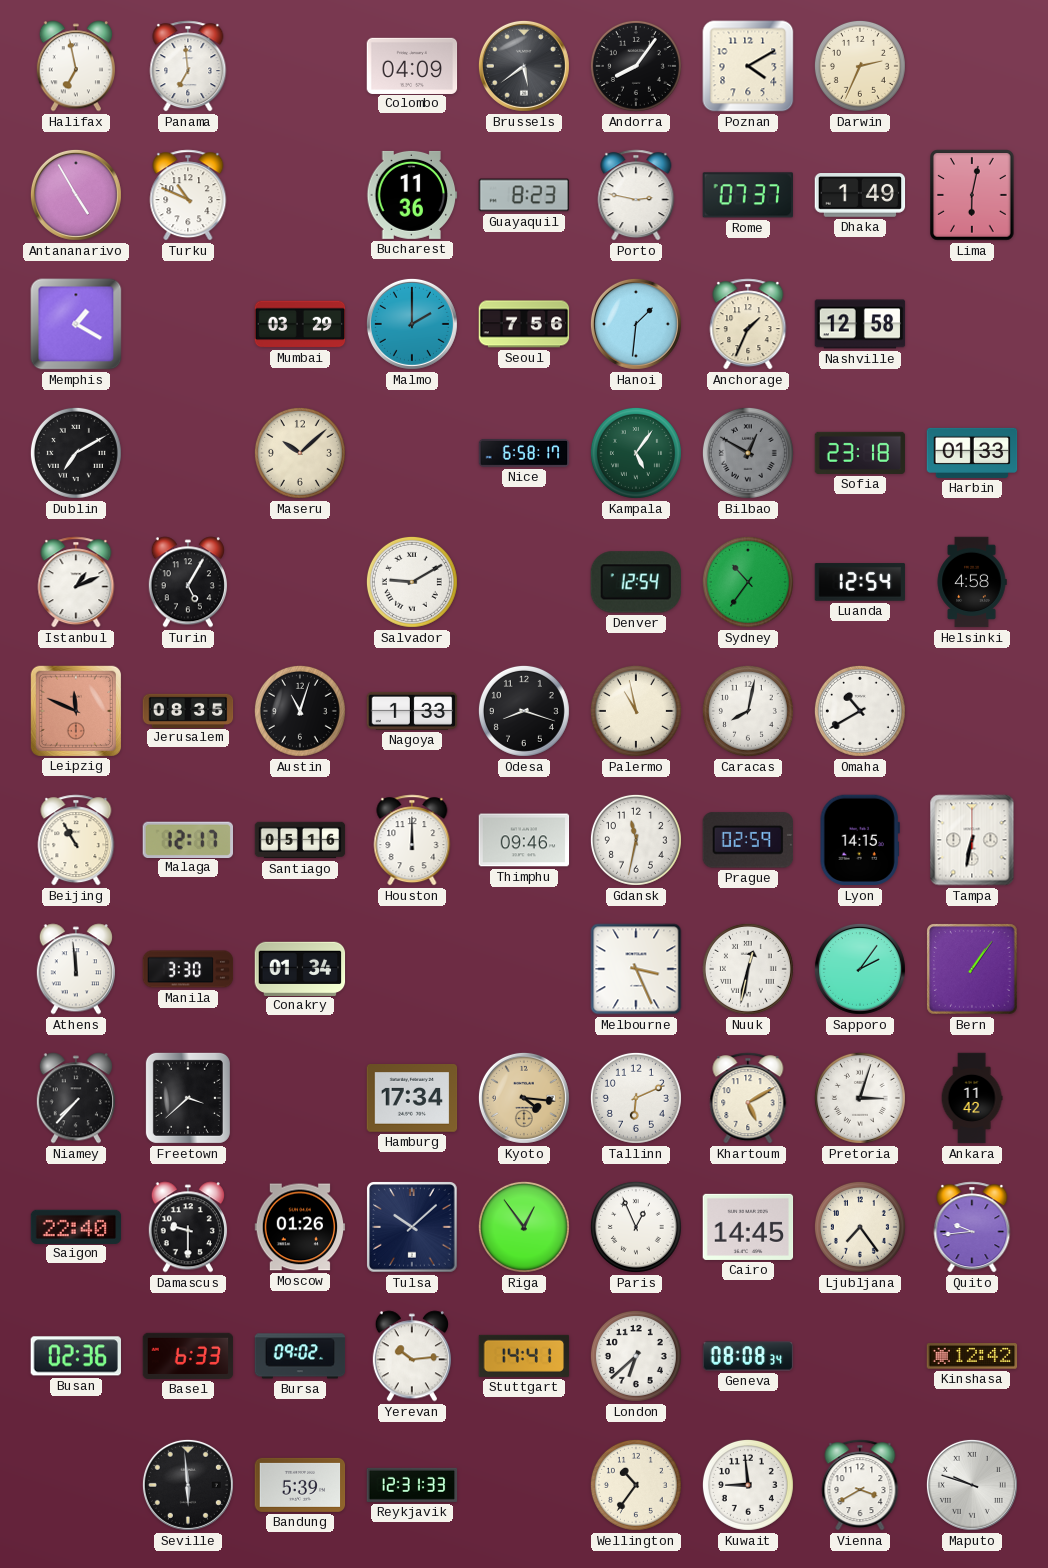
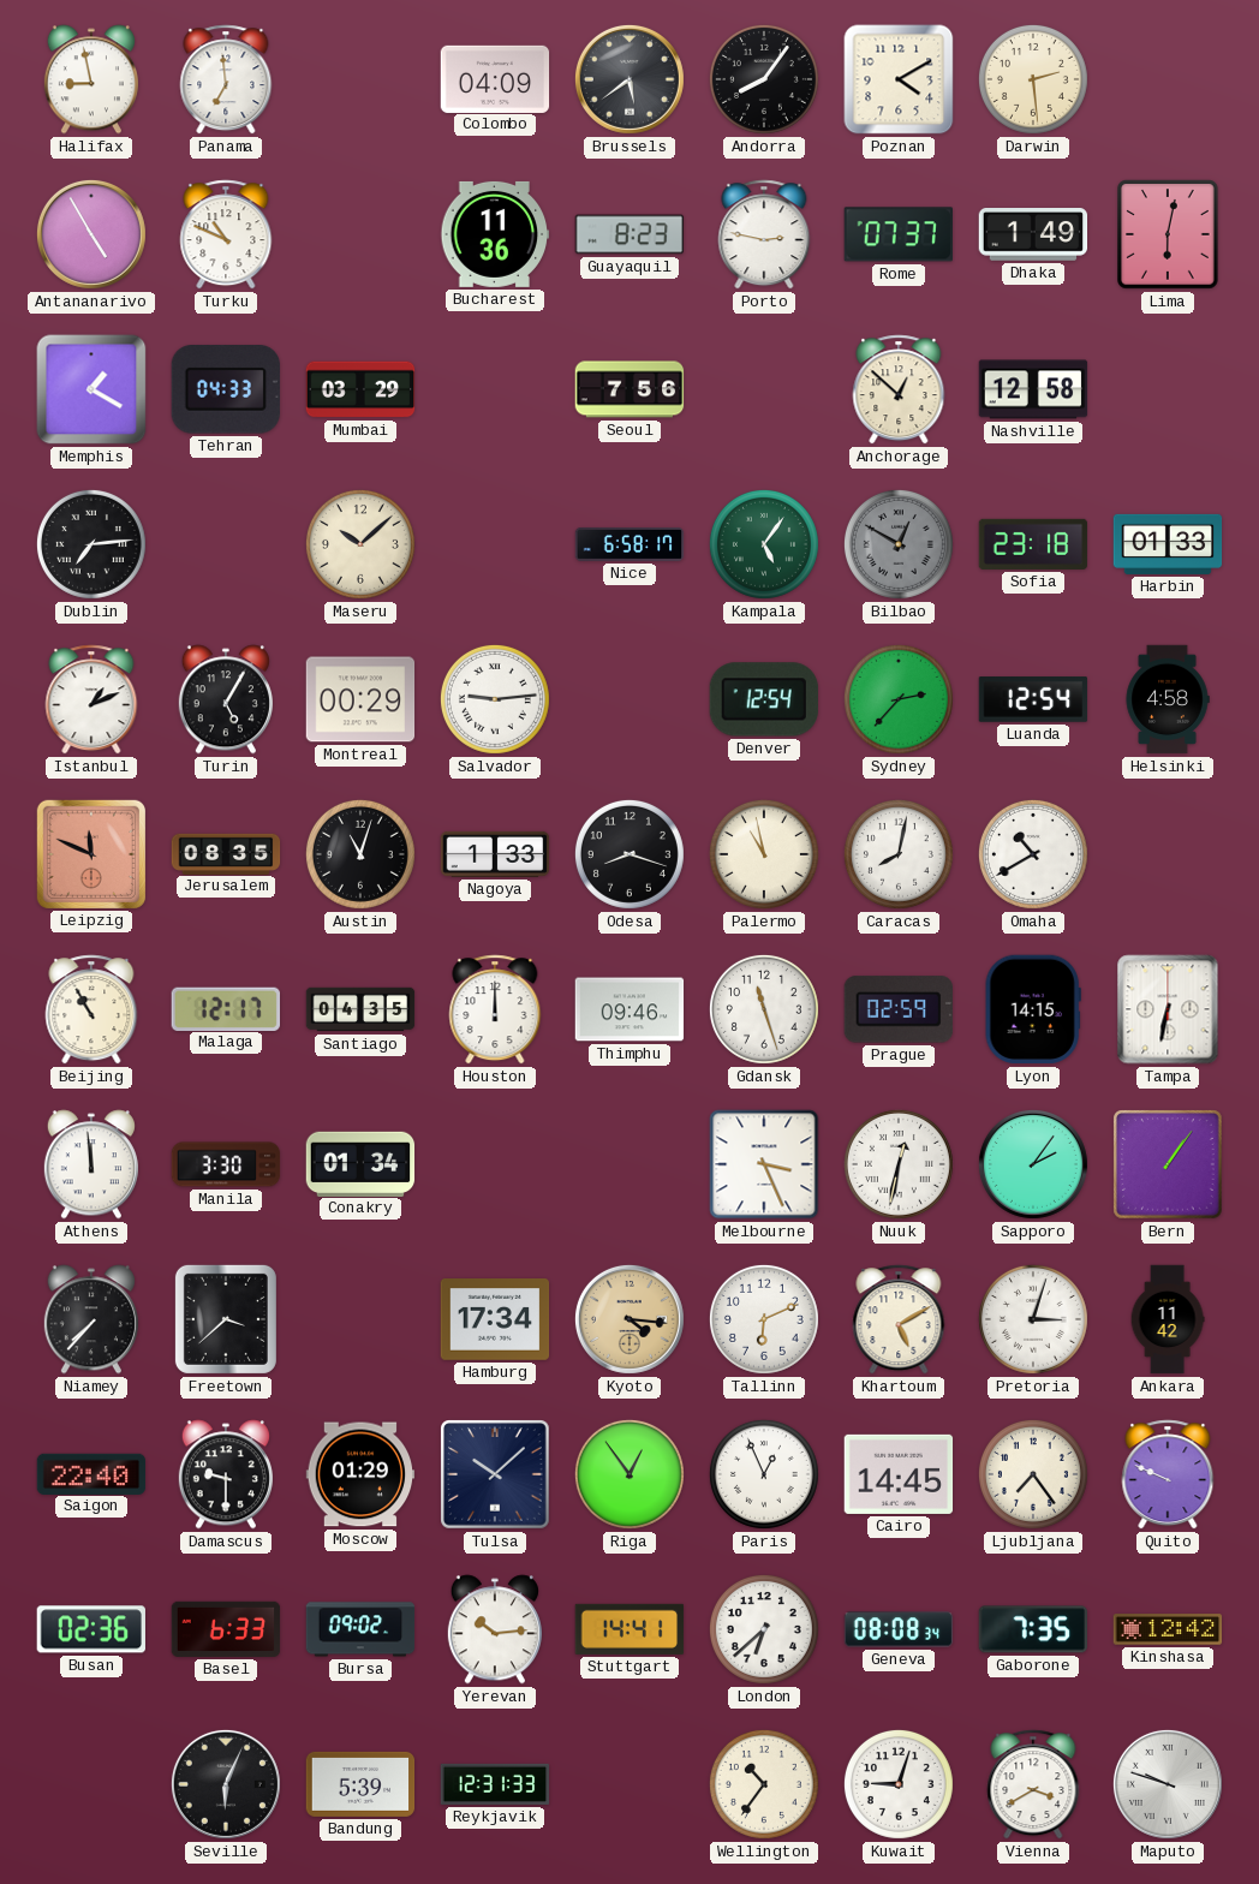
Halifax: 6:58 -> 8:58 (91, 79)
Darwin: 2:34 -> 2:29 (1033, 79)
Tehran: none -> 04:33 (226, 389)
Malmo: 2:00 -> none (412, 324)
Hanoi: 1:31 -> none (636, 324)
Anchorage: 1:34 -> 12:52 (899, 389)
Dublin: 7:10 -> 7:14 (91, 544)
Montreal: none -> 00:29 (360, 699)
Salvador: 9:10 -> 9:14 (495, 699)
Sydney: 10:36 -> 2:37 (899, 699)
Santiago: 05:16 -> 04:35 (360, 1009)
Gdansk: 11:32 -> 11:27 (764, 1009)
Moscow: 01:26 -> 01:29 (360, 1474)
Quito: 9:44 -> 9:49 (1168, 1474)
Gaborone: none -> 7:35 (1032, 1629)
Seville: 5:59 -> 6:04 (226, 1784)
Kuwait: 8:59 -> 9:03 (899, 1784)
